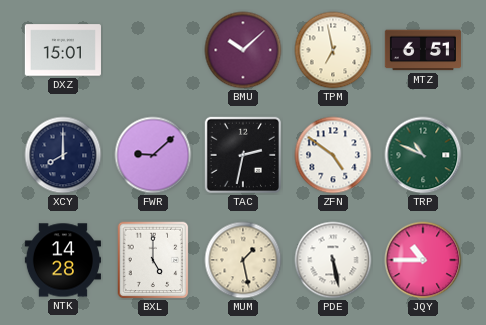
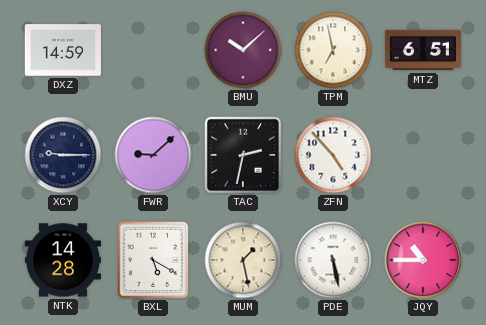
DXZ: 15:01 -> 14:59 (63, 50)
XCY: 8:00 -> 9:15 (63, 155)
ZFN: 4:51 -> 4:53 (333, 155)
TRP: 10:49 -> none (423, 155)
BXL: 5:00 -> 5:20 (153, 260)
